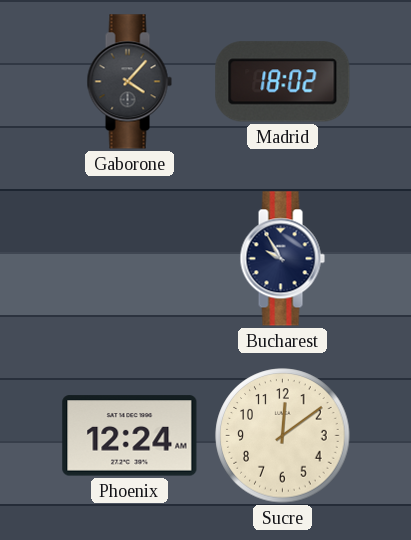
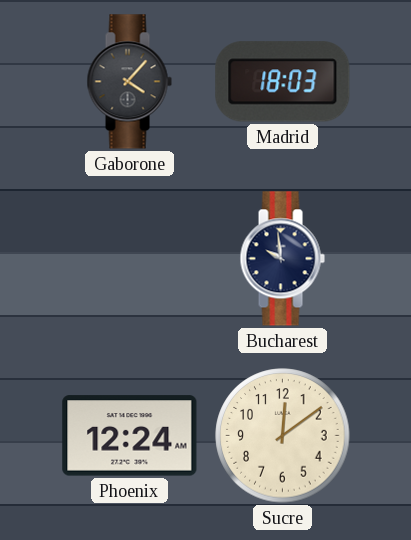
Madrid: 18:02 -> 18:03 (283, 82)
Bucharest: 9:55 -> 9:59 (282, 259)
